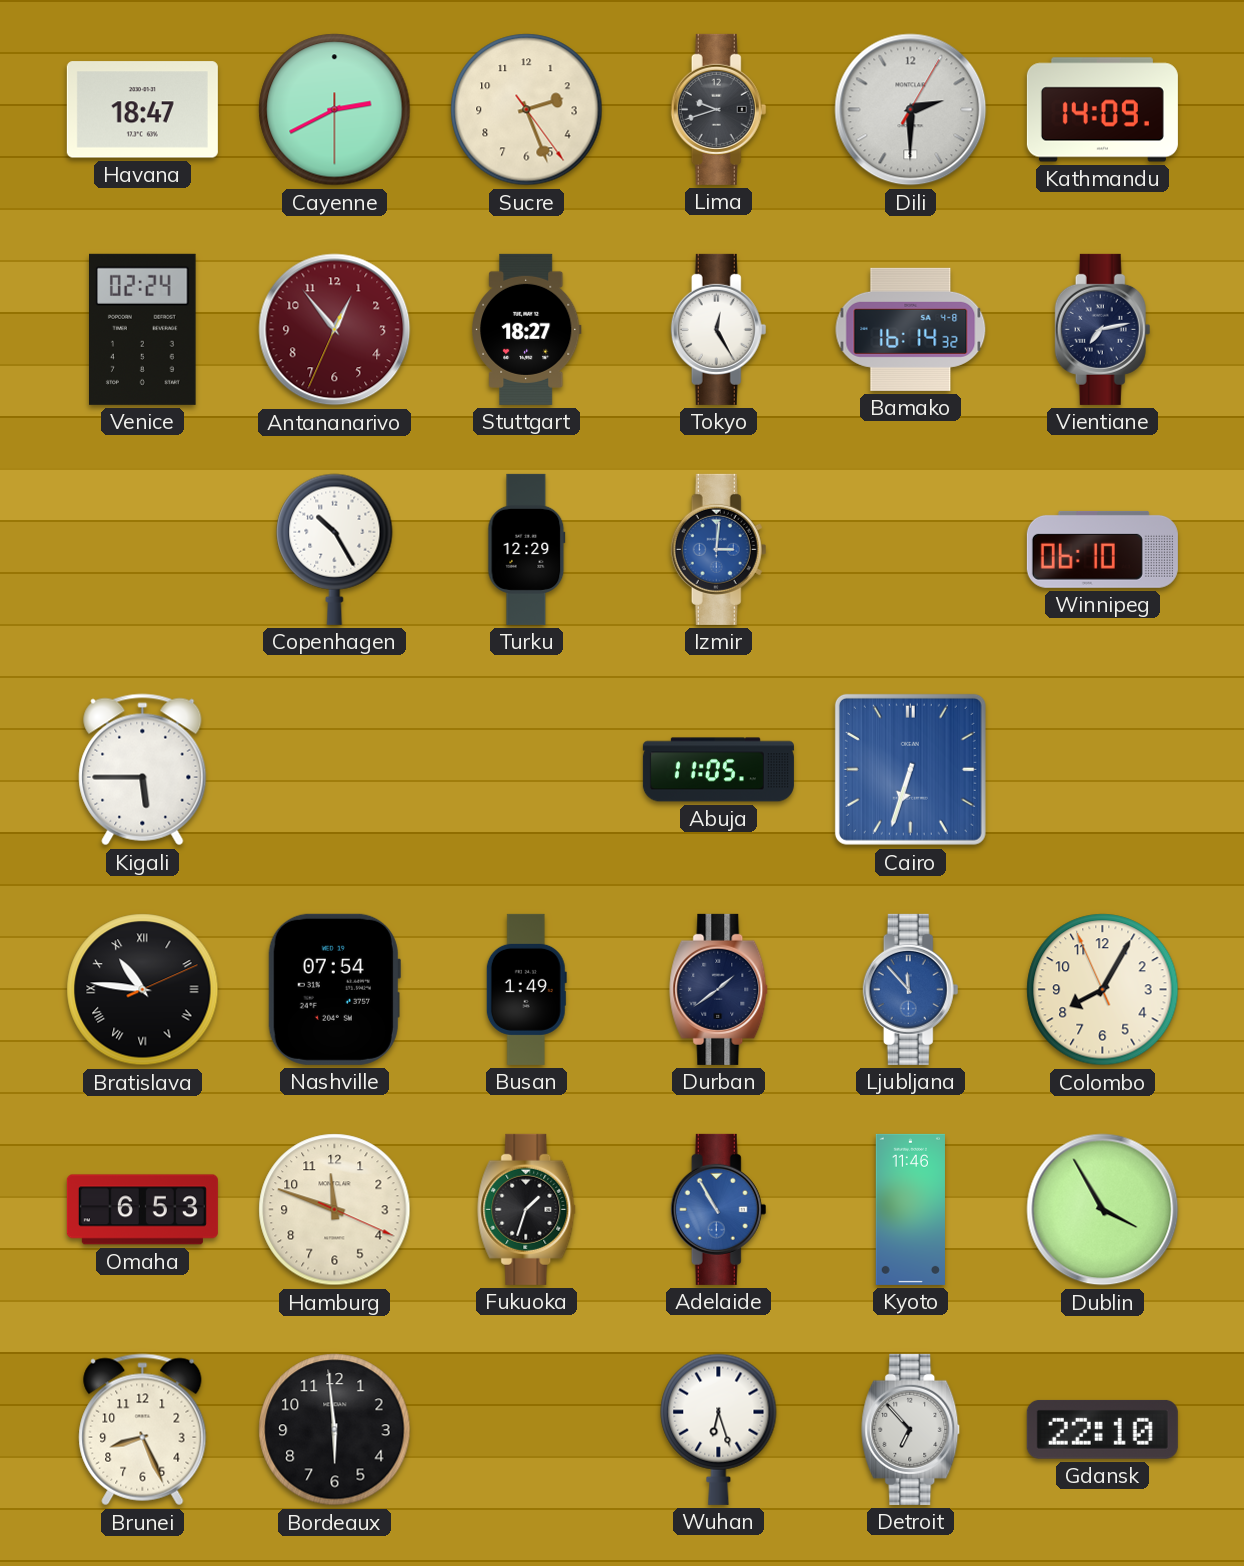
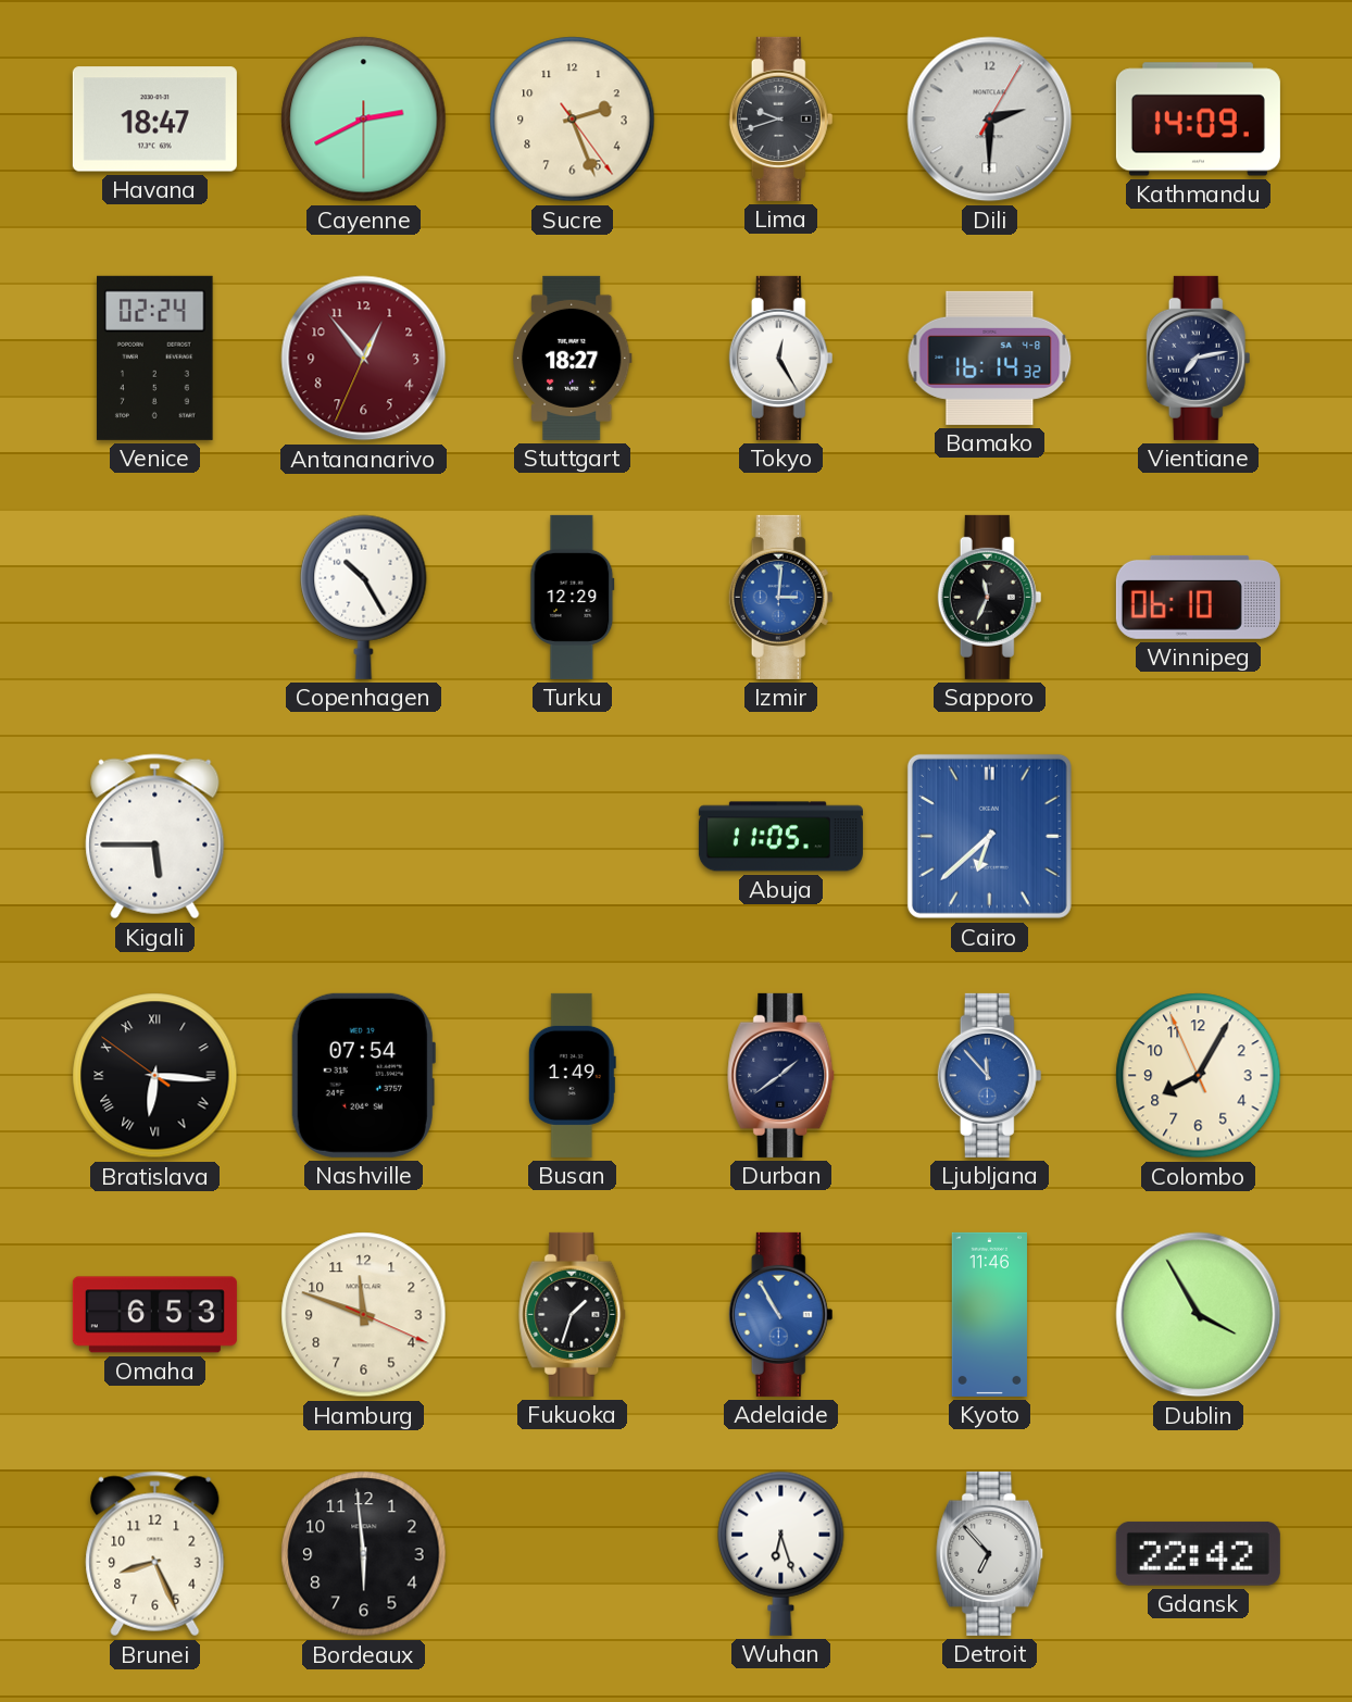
Sapporo: none -> 11:34 (990, 597)
Cairo: 6:33 -> 6:38 (989, 836)
Bratislava: 10:46 -> 6:15 (155, 1076)
Gdansk: 22:10 -> 22:42 (1198, 1553)
